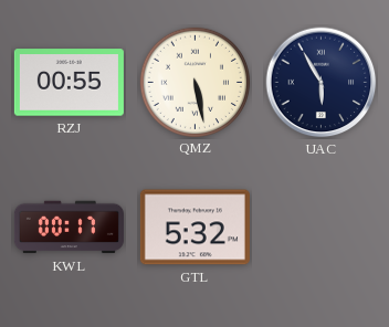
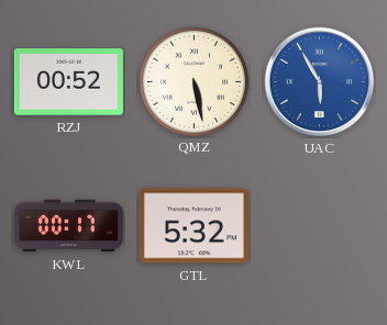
RZJ: 00:55 -> 00:52 (68, 82)
UAC dial: navy -> blue (320, 82)
